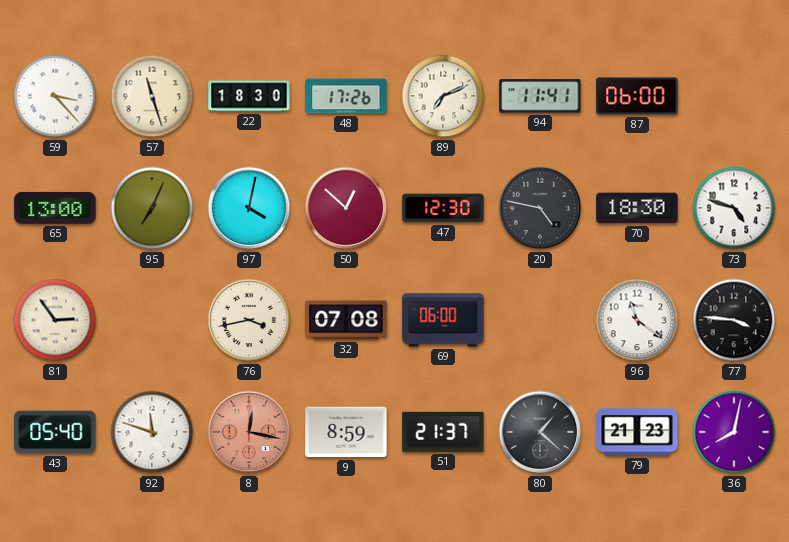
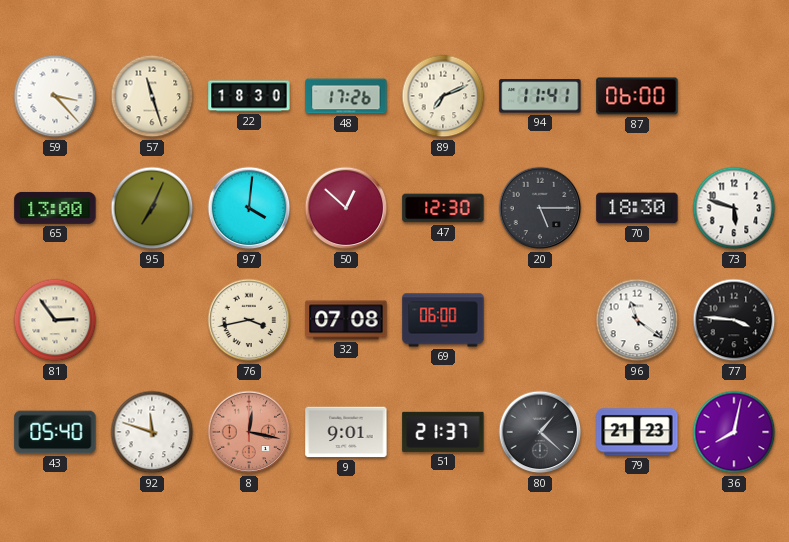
97: 4:02 -> 4:01 (249, 208)
20: 4:47 -> 5:15 (540, 208)
73: 4:48 -> 5:48 (734, 208)
9: 8:59 -> 9:01 (346, 432)
